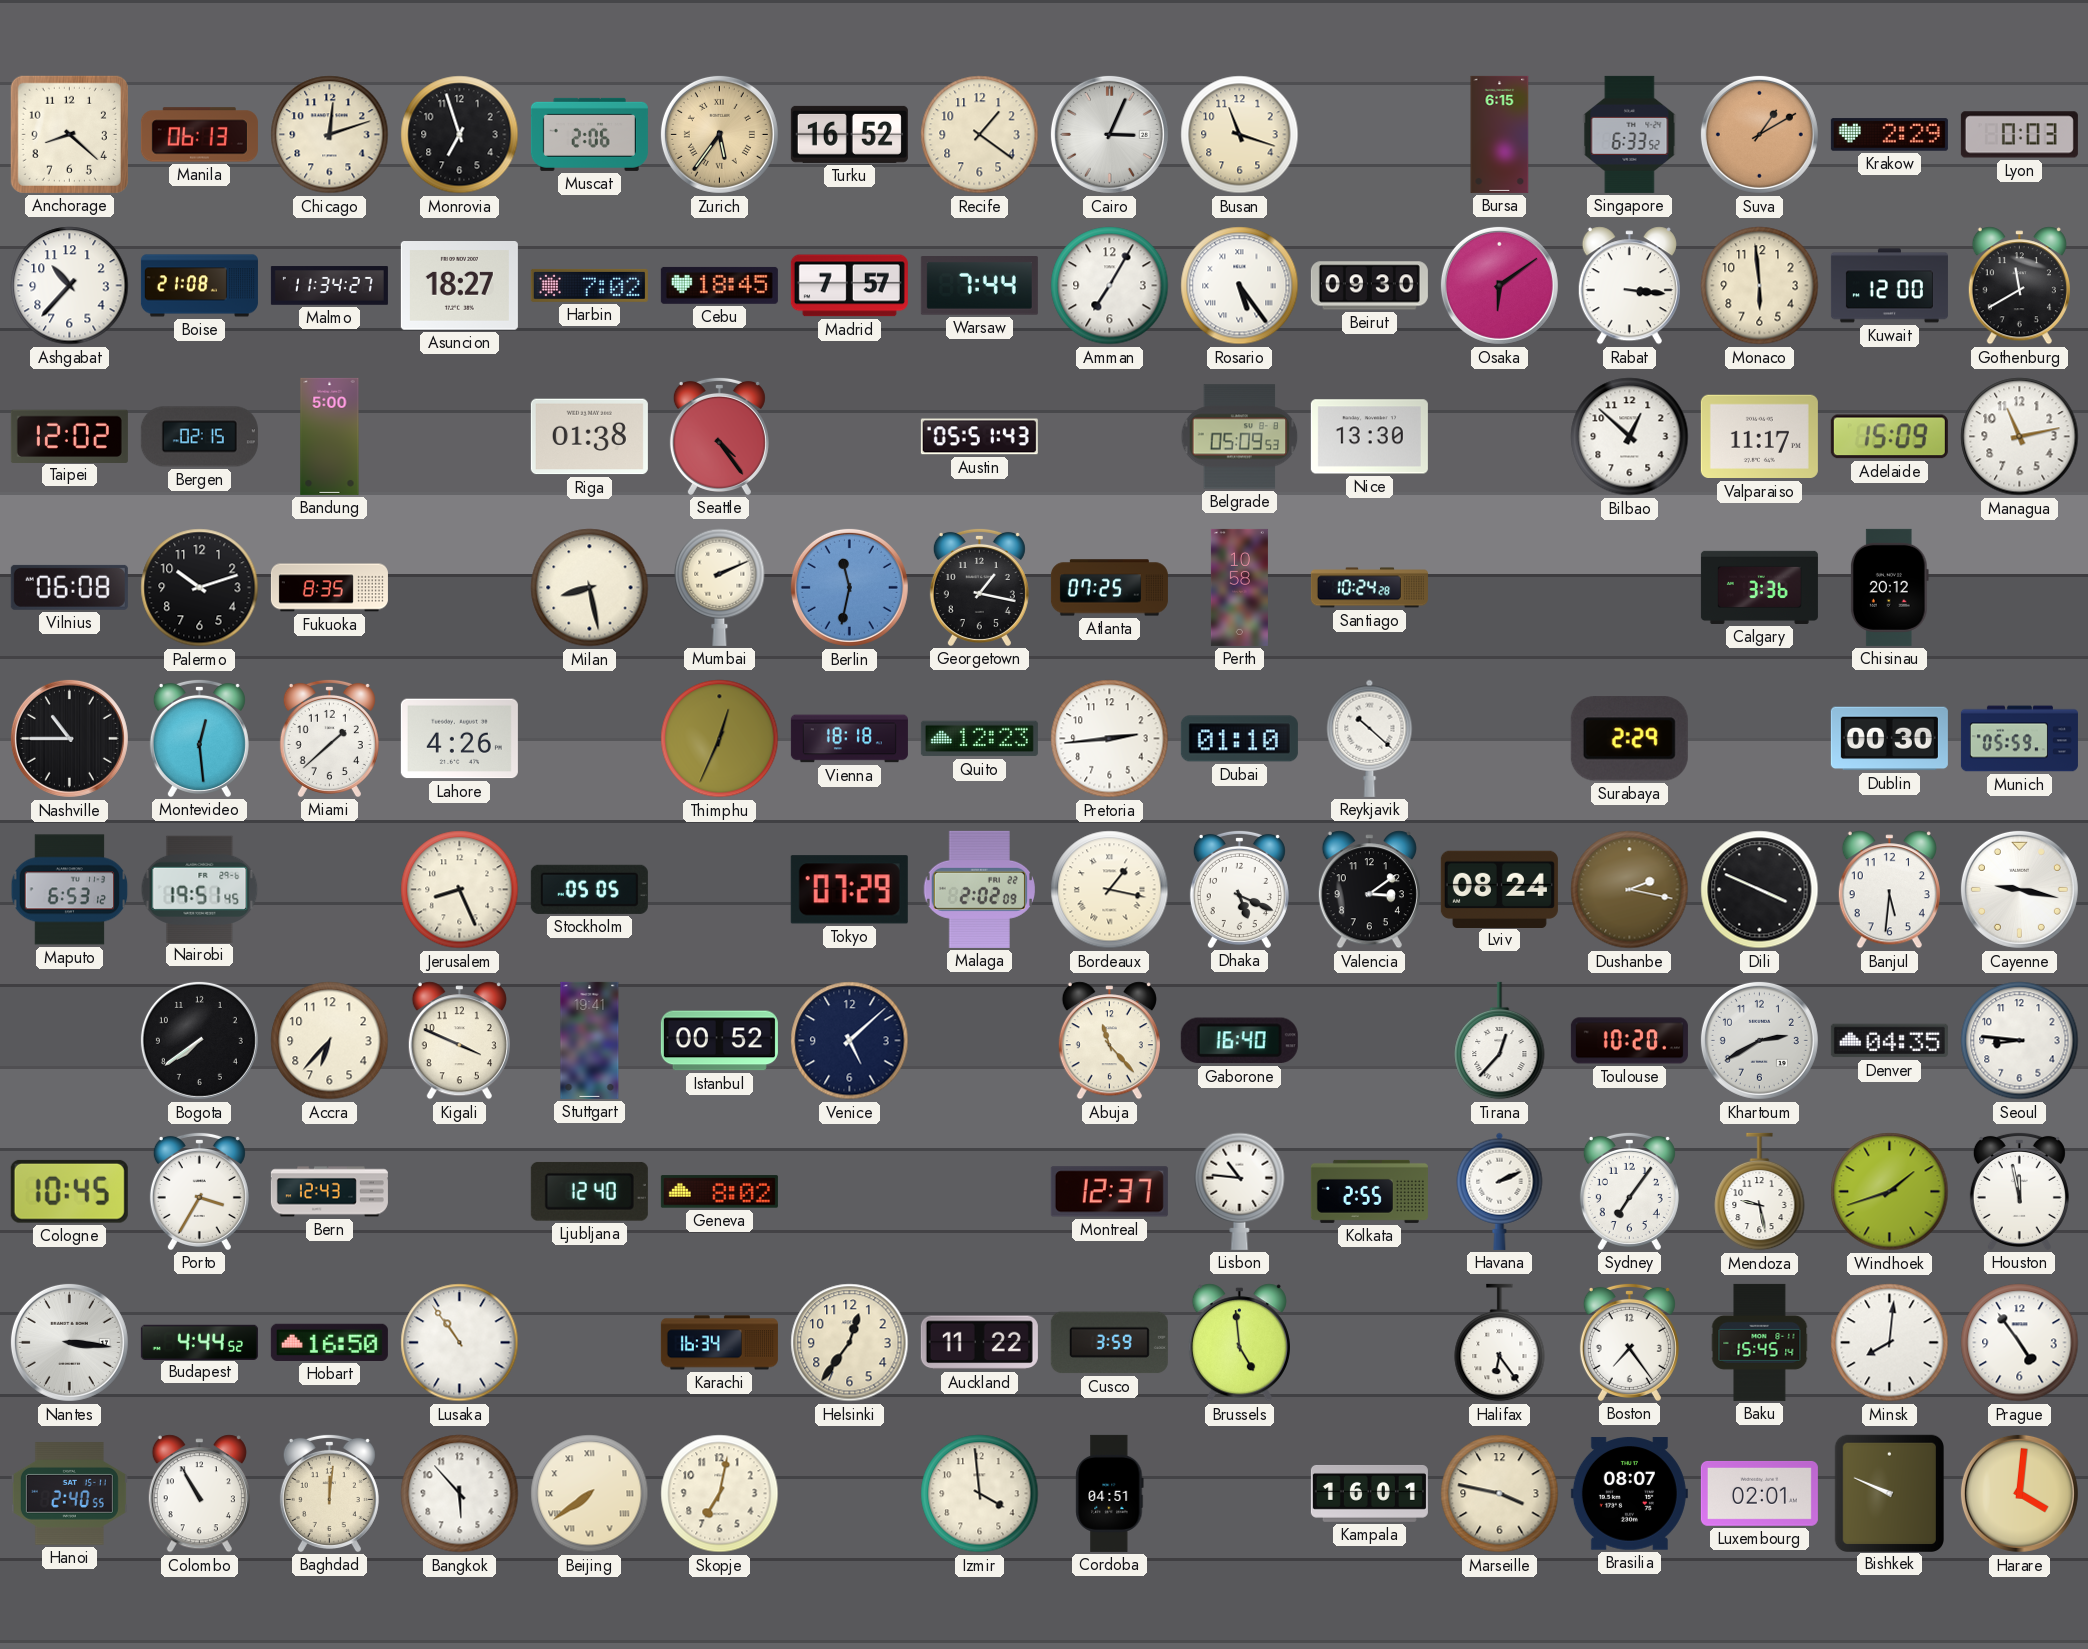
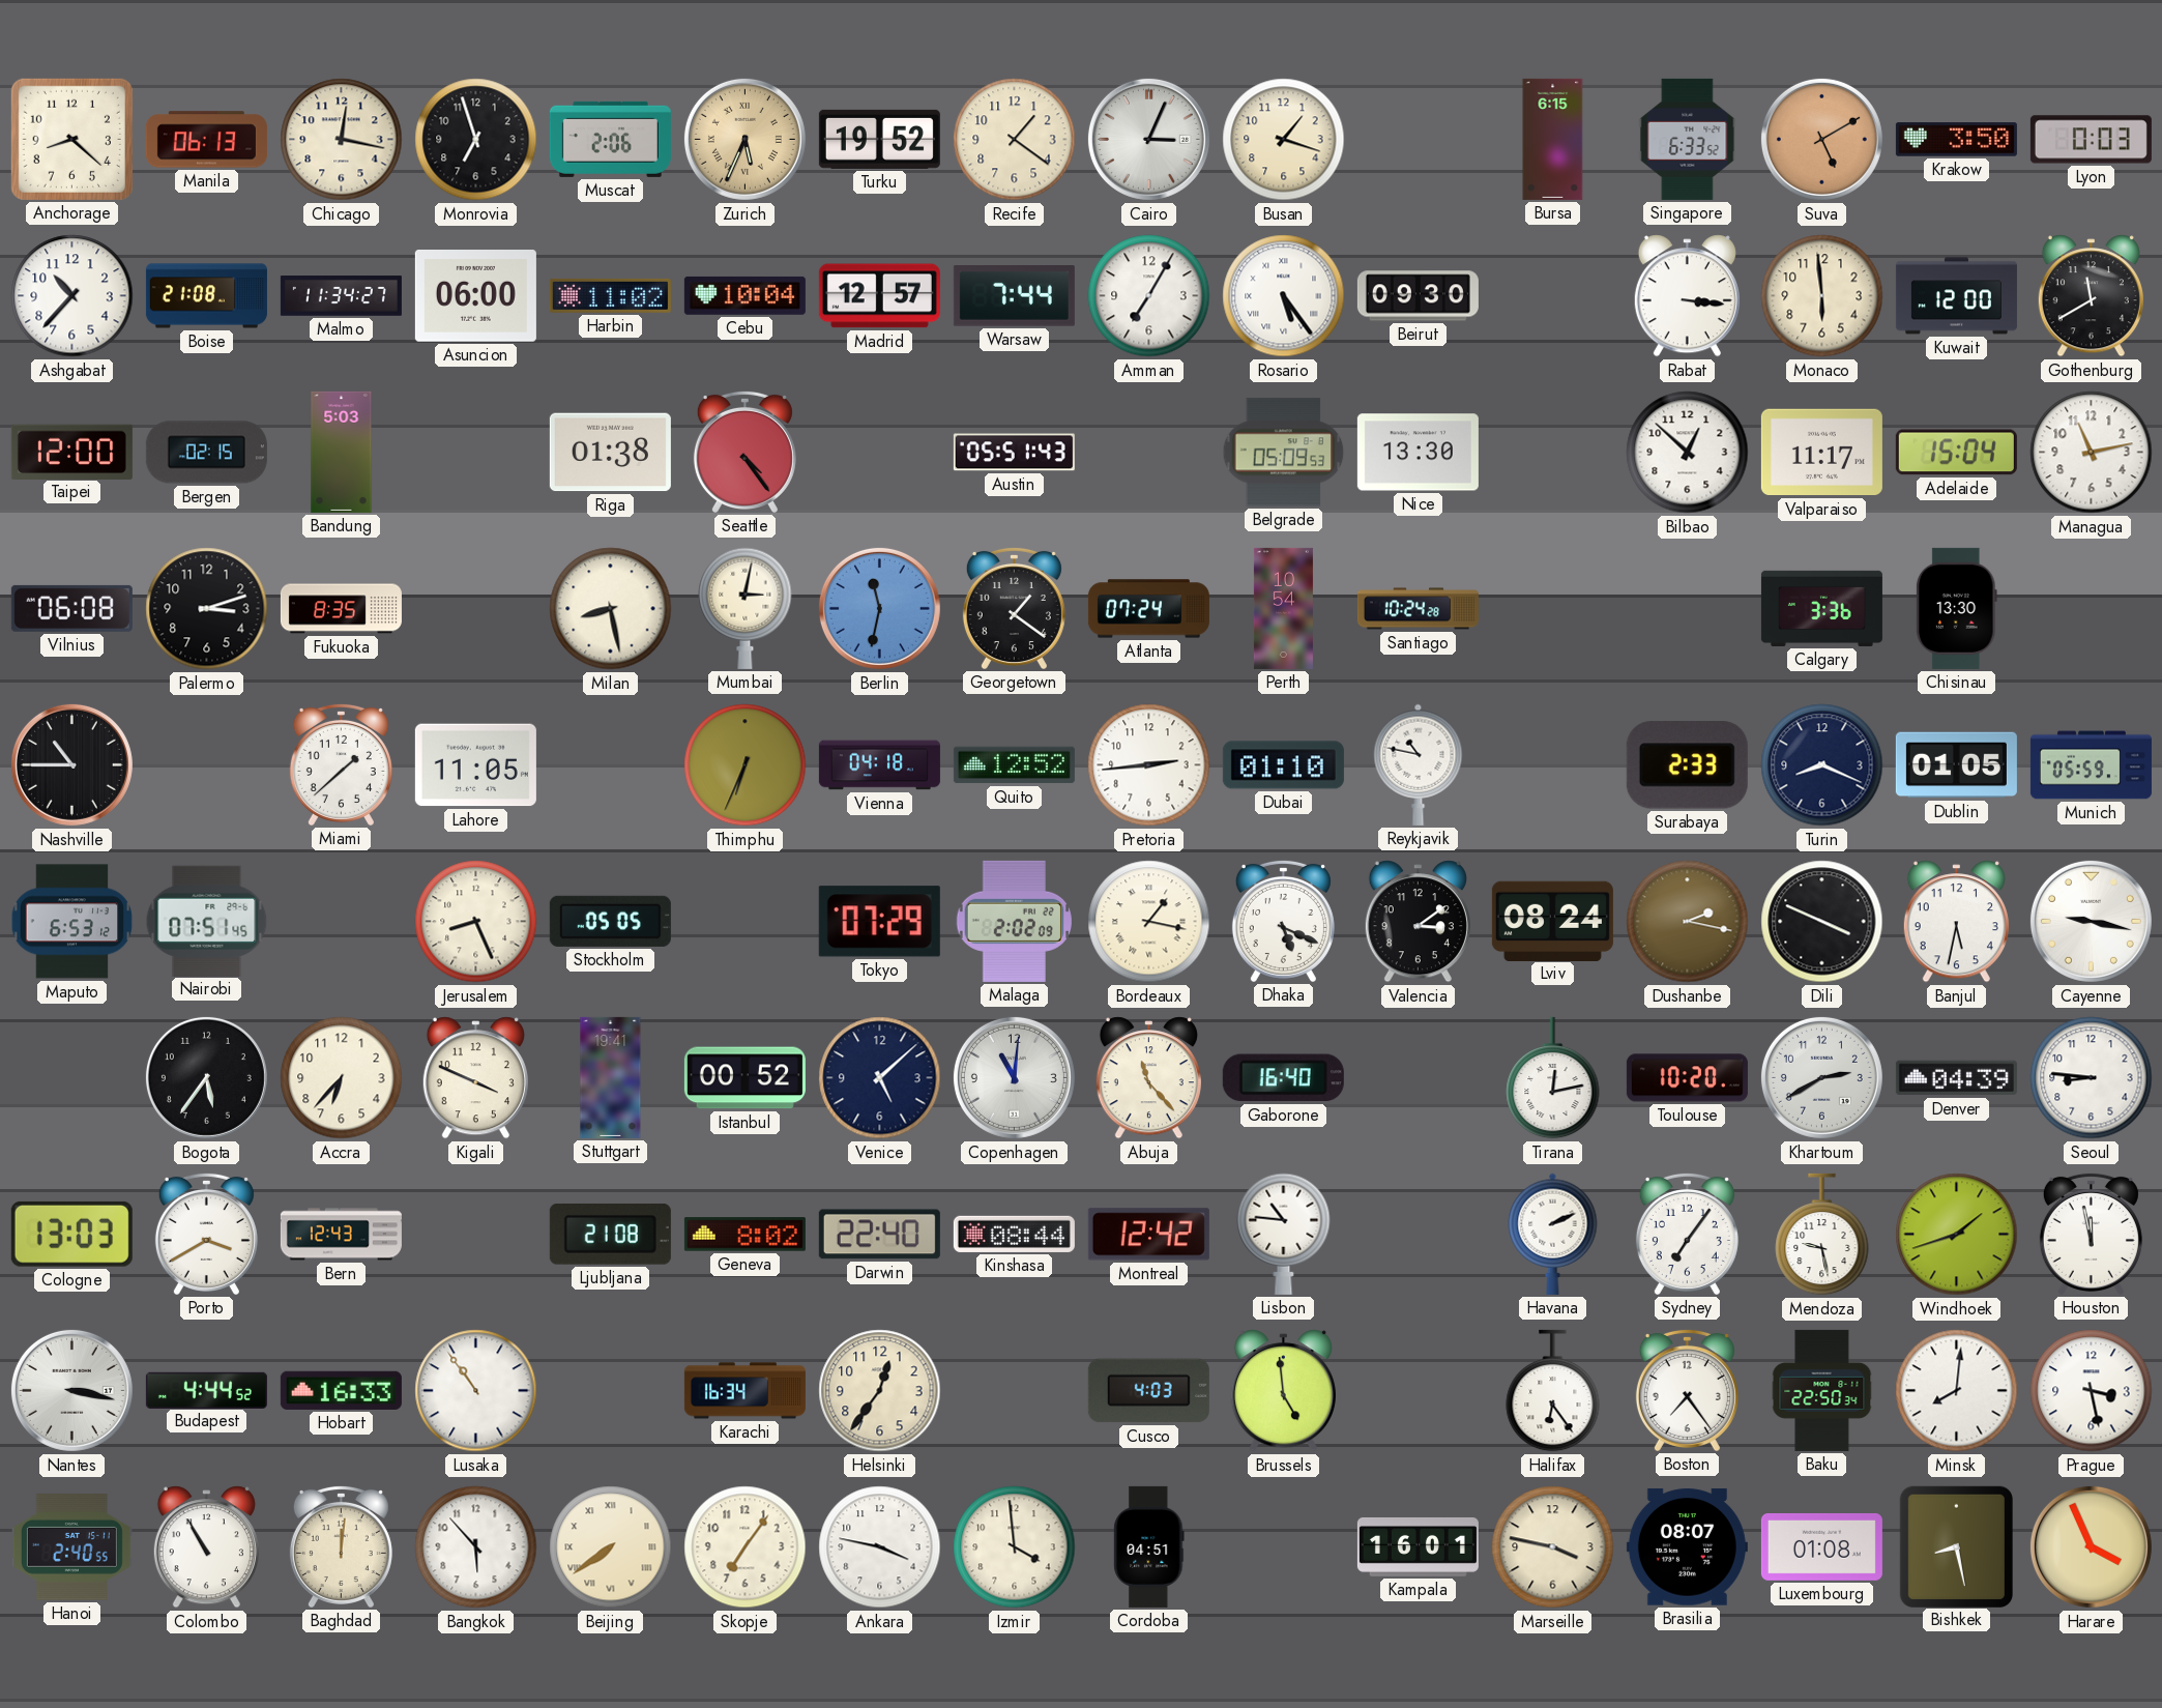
Chicago: 12:12 -> 12:17 (342, 140)
Zurich: 5:36 -> 5:34 (744, 139)
Turku: 16:52 -> 19:52 (879, 139)
Busan: 11:18 -> 1:18 (1284, 140)
Suva: 1:10 -> 5:10 (1821, 139)
Krakow: 2:29 -> 3:50 (1956, 140)
Asuncion: 18:27 -> 06:00 (475, 296)
Harbin: 7:02 -> 11:02 (610, 295)
Cebu: 18:45 -> 10:04 (744, 295)
Madrid: 7:57 -> 12:57 (879, 296)
Osaka: 6:09 -> none (1499, 285)
Taipei: 12:02 -> 12:00 (71, 452)
Bandung: 5:00 -> 5:03 (342, 452)
Adelaide: 15:09 -> 15:04 (1956, 453)
Palermo: 10:12 -> 3:12 (207, 609)
Mumbai: 2:11 -> 3:02 (746, 608)
Georgetown: 1:17 -> 1:21 (1014, 608)
Atlanta: 07:25 -> 07:24 (1148, 609)
Perth: 10:58 -> 10:54 (1283, 608)
Chisinau: 20:12 -> 13:30 (1956, 608)
Montevideo: 12:29 -> none (199, 738)
Lahore: 4:26 -> 11:05 (475, 765)
Thimphu: 12:34 -> 6:34 (746, 765)
Vienna: 18:18 -> 04:18 (879, 765)
Quito: 12:23 -> 12:52 (1014, 765)
Reykjavik: 10:22 -> 10:47 (1419, 764)
Surabaya: 2:29 -> 2:33 (1687, 765)
Turin: none -> 8:19 (1822, 765)
Dublin: 00:30 -> 01:05 (1956, 765)
Nairobi: 19:51 -> 07:51 (207, 921)
Banjul: 5:31 -> 5:32 (1956, 922)
Bogota: 7:39 -> 5:36 (206, 1077)
Copenhagen: none -> 11:01 (1014, 1077)
Tirana: 12:37 -> 12:13 (1553, 1078)
Denver: 04:35 -> 04:39 (1956, 1078)
Cologne: 10:45 -> 13:03 (71, 1234)
Porto: 3:35 -> 3:40 (206, 1234)
Ljubljana: 12:40 -> 21:08 (610, 1234)
Darwin: none -> 22:40 (879, 1235)
Kinshasa: none -> 08:44 (1014, 1234)
Montreal: 12:37 -> 12:42 (1148, 1235)
Kolkata: 2:55 -> none (1369, 1191)
Nantes: 3:16 -> 3:17 (71, 1390)
Hobart: 16:50 -> 16:33 (341, 1390)
Auckland: 11:22 -> none (979, 1343)
Cusco: 3:59 -> 4:03 (1148, 1391)
Baku: 15:45 -> 22:50 (1822, 1390)
Prague: 4:54 -> 3:28 (2092, 1391)
Skopje: 7:02 -> 7:06 (746, 1547)
Ankara: none -> 3:47 (880, 1547)
Luxembourg: 02:01 -> 01:08 (1821, 1546)
Bishkek: 9:49 -> 8:28 (1956, 1546)
Harare: 4:01 -> 3:56 (2091, 1546)
